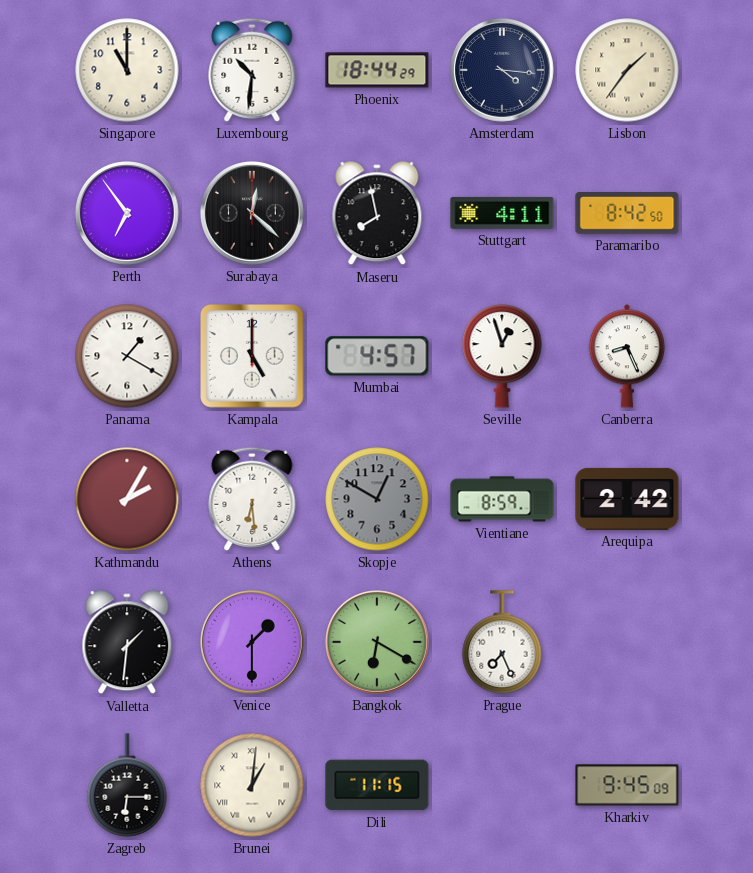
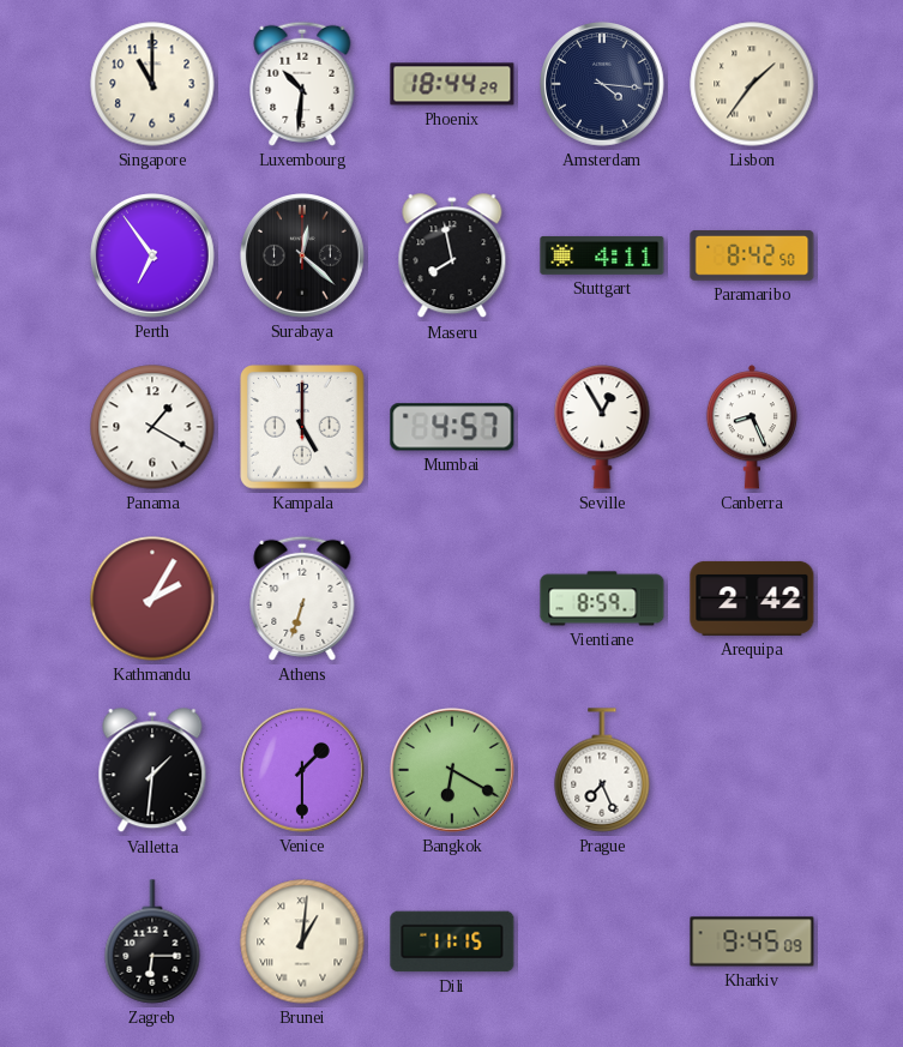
Seville: 12:57 -> 12:55 (602, 427)
Athens: 6:29 -> 6:33 (302, 598)
Skopje: 12:50 -> none (377, 499)
